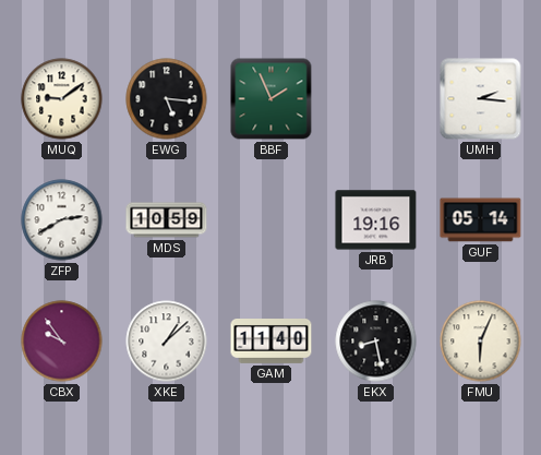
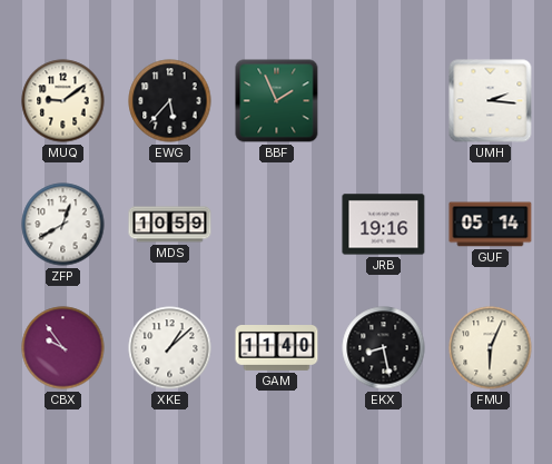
EWG: 5:16 -> 5:37 (170, 101)
ZFP: 2:40 -> 12:40 (63, 225)
